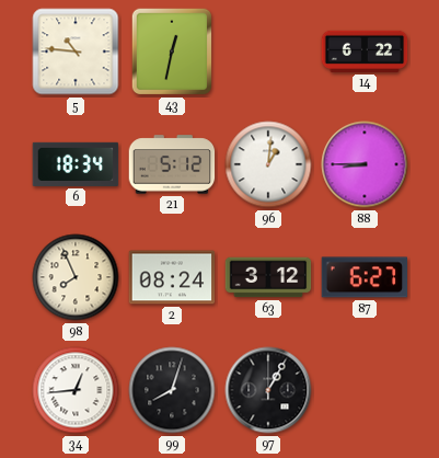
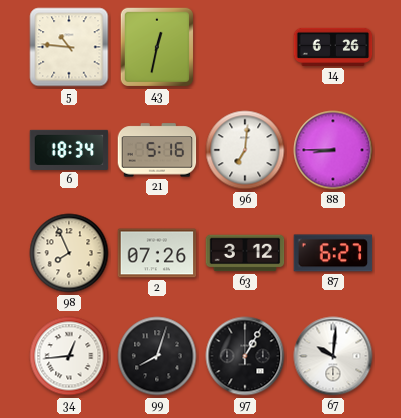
14: 6:22 -> 6:26 (333, 47)
21: 5:12 -> 5:16 (157, 150)
96: 1:01 -> 7:01 (245, 150)
2: 08:24 -> 07:26 (157, 253)
67: none -> 10:01 (333, 356)
